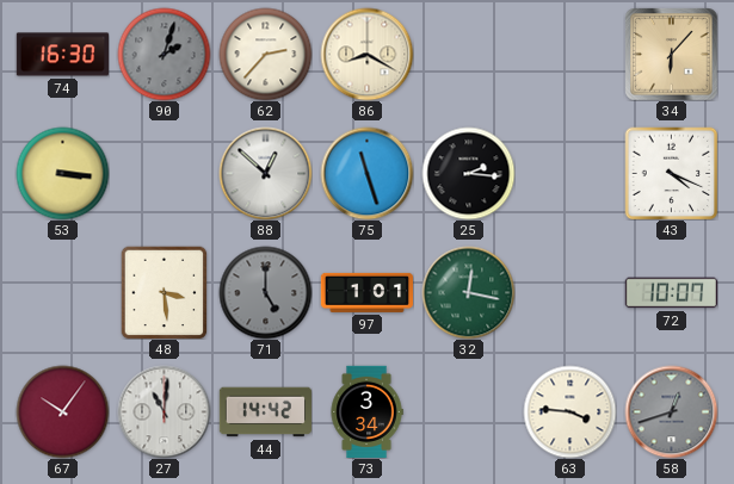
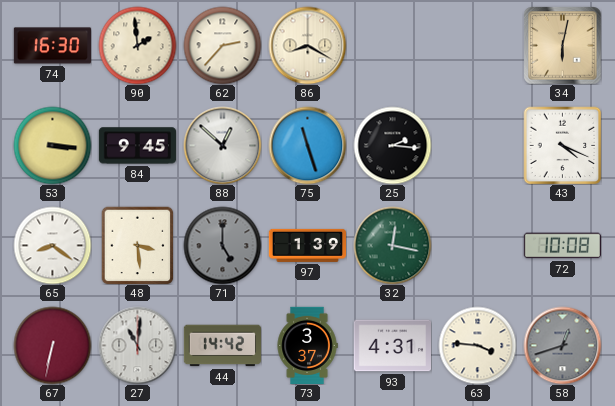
90: 2:03 -> 1:59 (137, 45)
90 dial: grey -> cream (137, 45)
34: 6:07 -> 6:02 (562, 45)
84: none -> 9:45 (137, 146)
65: none -> 8:21 (52, 245)
97: 1:01 -> 1:39 (307, 245)
72: 10:07 -> 10:08 (562, 246)
67: 10:06 -> 6:32 (52, 345)
73: 3:34 -> 3:37 (307, 345)
93: none -> 4:31 (392, 346)
